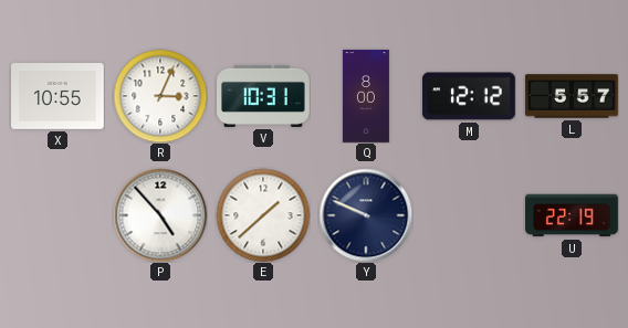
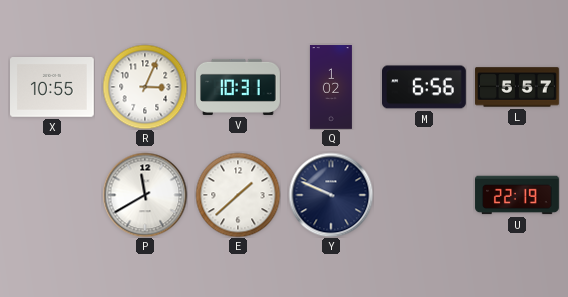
Q: 8:00 -> 1:02 (331, 87)
M: 12:12 -> 6:56 (425, 87)
P: 4:53 -> 11:40 (145, 195)
